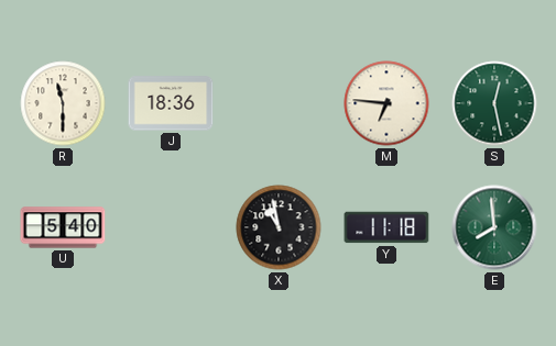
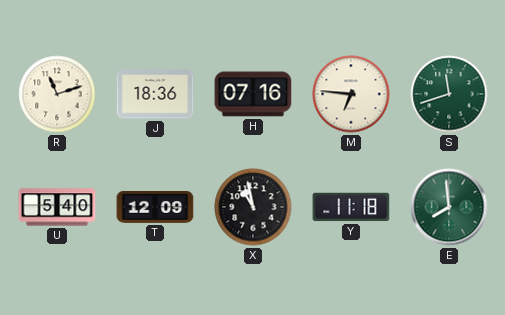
R: 11:30 -> 11:12 (57, 94)
H: none -> 07:16 (253, 94)
S: 12:28 -> 11:42 (449, 94)
T: none -> 12:09 (155, 208)
